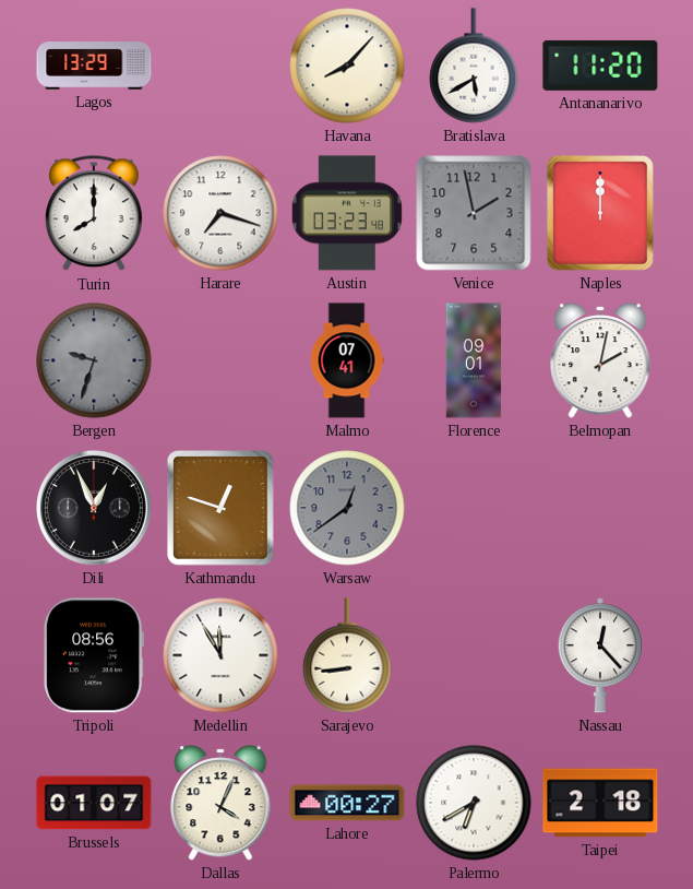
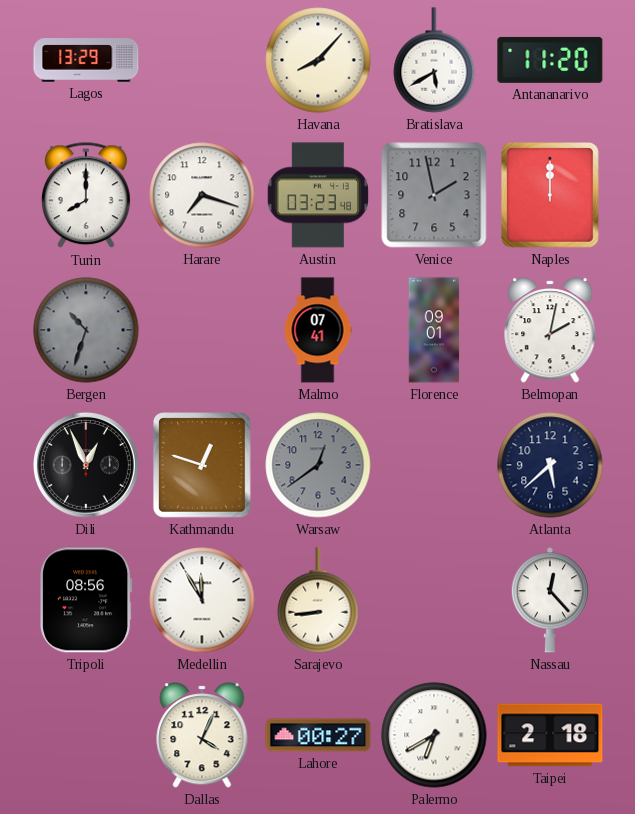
Bergen: 9:33 -> 10:33 (86, 330)
Atlanta: none -> 5:38 (550, 465)
Brussels: 01:07 -> none (94, 803)
